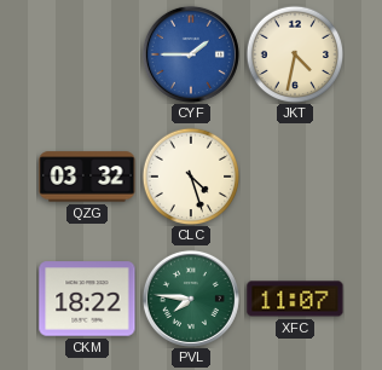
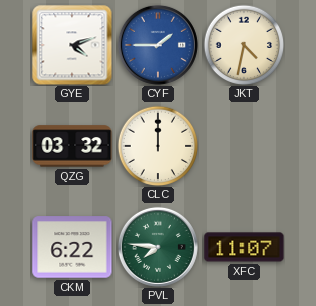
GYE: none -> 4:12 (72, 45)
CLC: 4:27 -> 12:00 (158, 146)
CKM: 18:22 -> 6:22 (72, 247)
